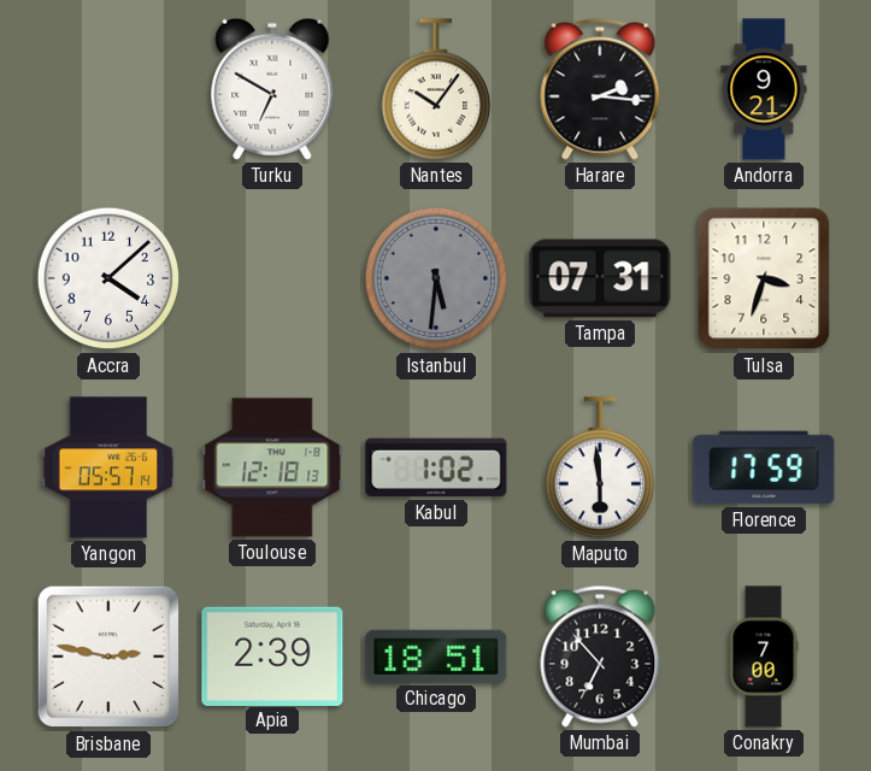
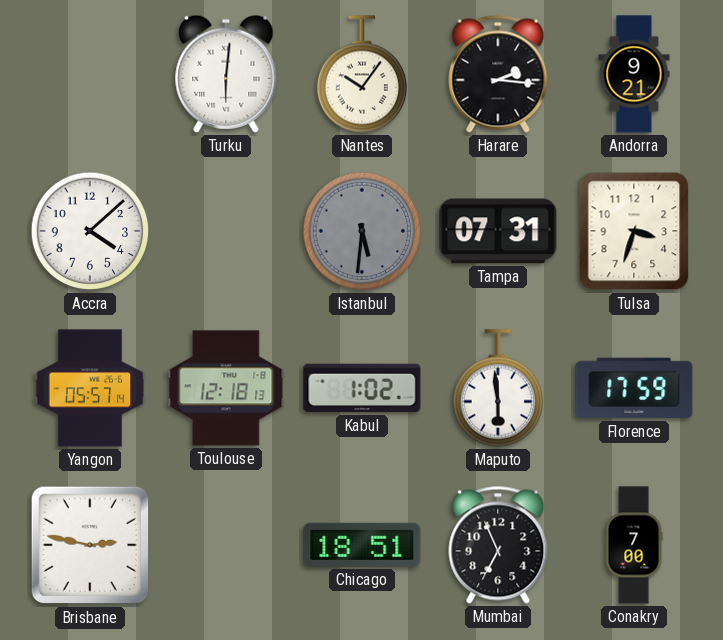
Turku: 6:50 -> 6:01 (226, 74)
Apia: 2:39 -> none (272, 655)
Mumbai: 6:53 -> 6:56 (498, 545)
